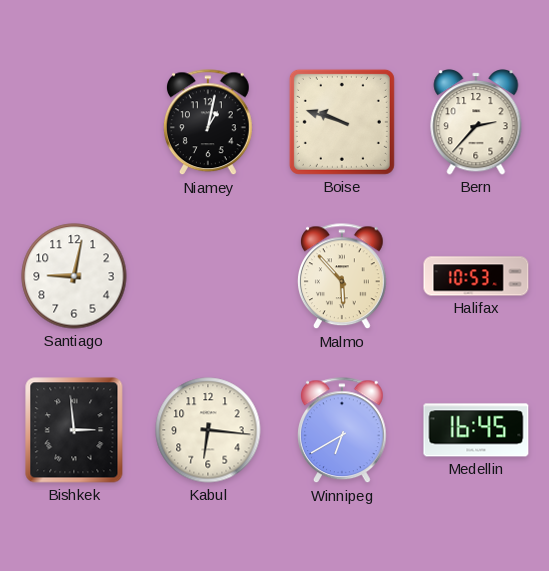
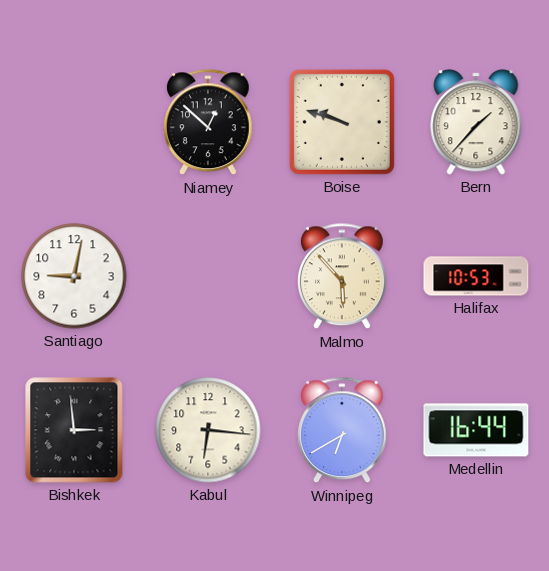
Niamey: 1:02 -> 12:52 (209, 123)
Bern: 2:37 -> 1:37 (476, 122)
Medellin: 16:45 -> 16:44 (476, 430)
